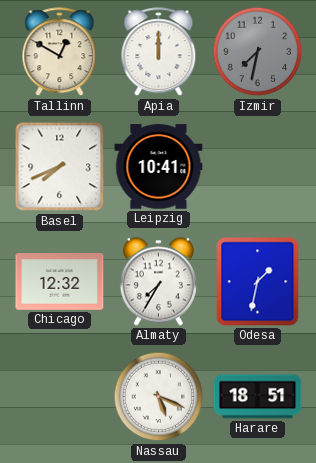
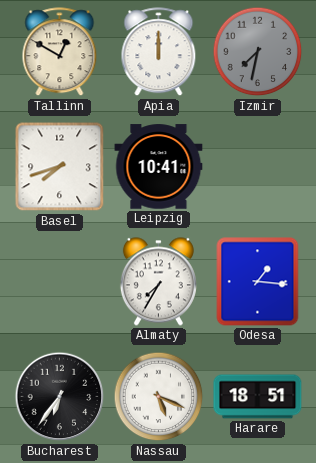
Basel: 7:41 -> 7:42 (60, 167)
Chicago: 12:32 -> none (60, 282)
Odesa: 1:32 -> 1:16 (258, 282)
Bucharest: none -> 6:36 (60, 397)
